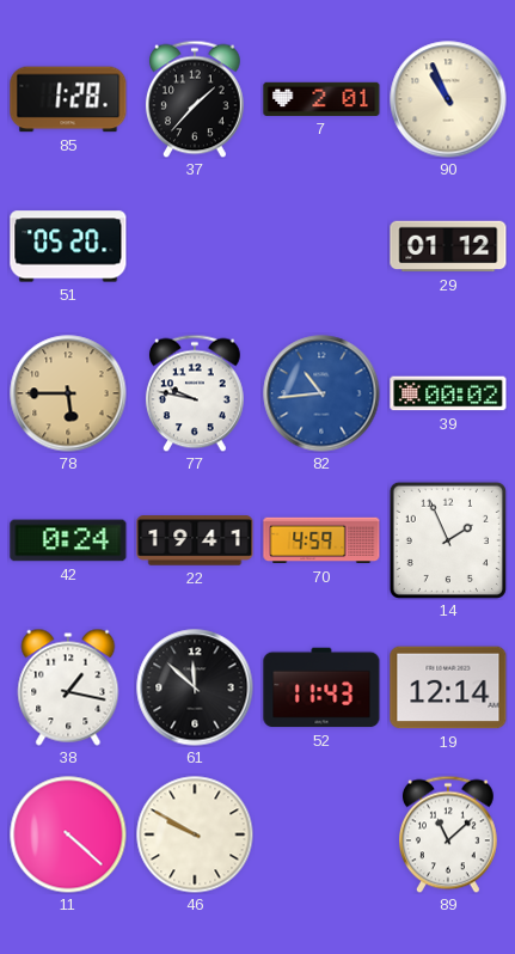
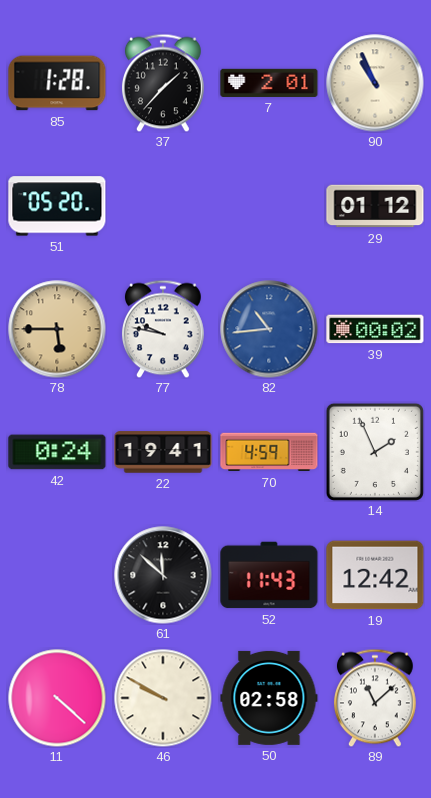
38: 1:17 -> none (68, 687)
19: 12:14 -> 12:42 (375, 575)
50: none -> 02:58 (269, 698)
